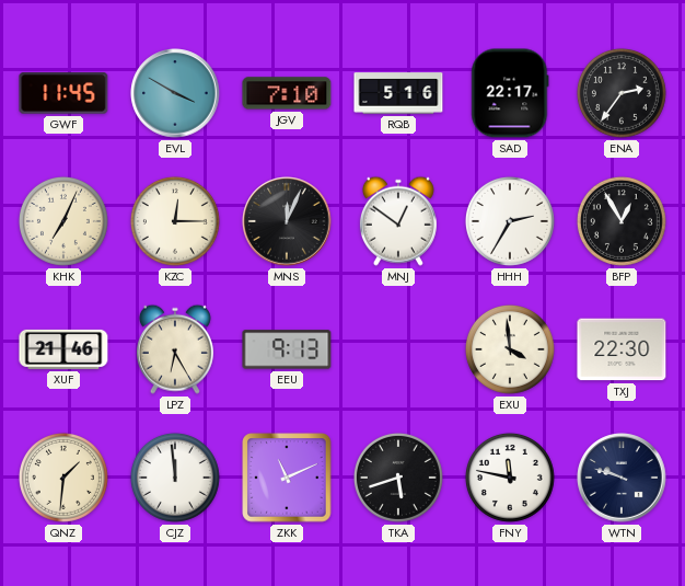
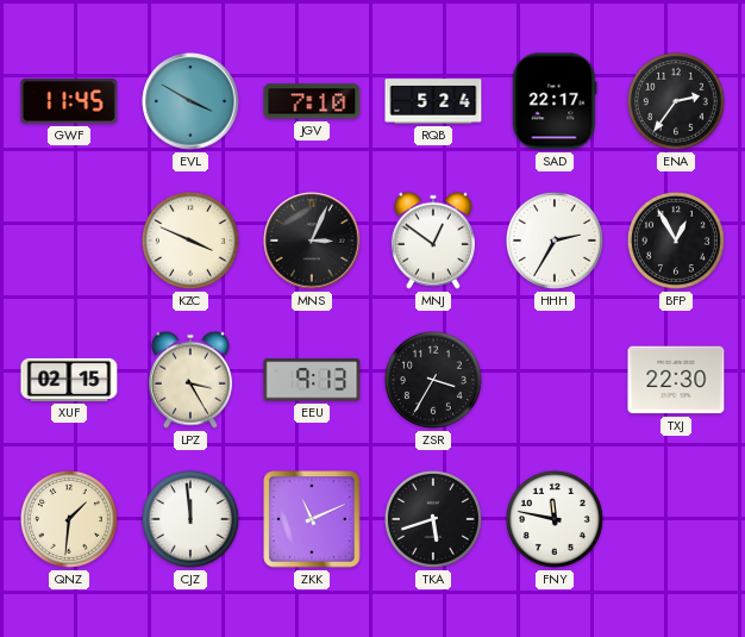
RQB: 5:16 -> 5:24 (433, 101)
KHK: 7:04 -> none (63, 221)
KZC: 12:15 -> 3:49 (190, 241)
MNS: 12:04 -> 3:04 (312, 241)
XUF: 21:46 -> 02:15 (69, 380)
LPZ: 6:25 -> 3:25 (190, 380)
ZSR: none -> 3:35 (433, 380)
EXU: 3:59 -> none (510, 349)
WTN: 9:48 -> none (622, 478)
